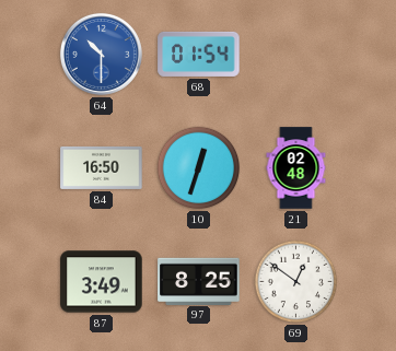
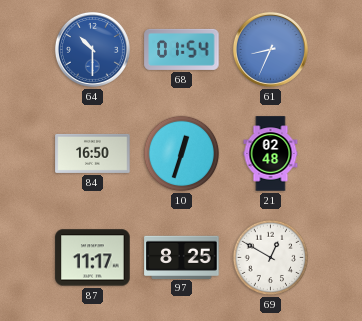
61: none -> 8:34 (270, 49)
87: 3:49 -> 11:17 (93, 258)
69: 12:51 -> 12:50 (271, 258)
